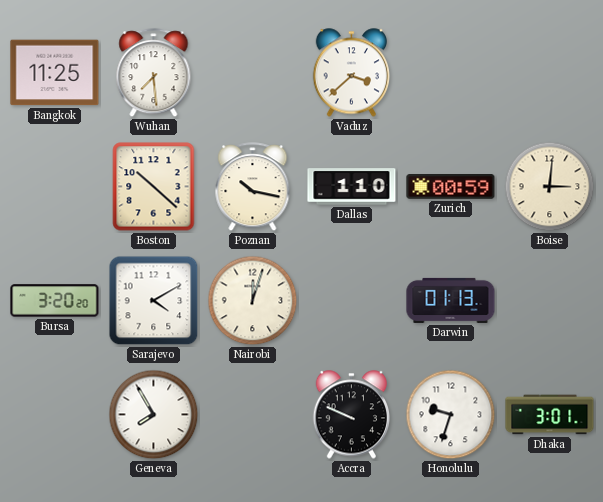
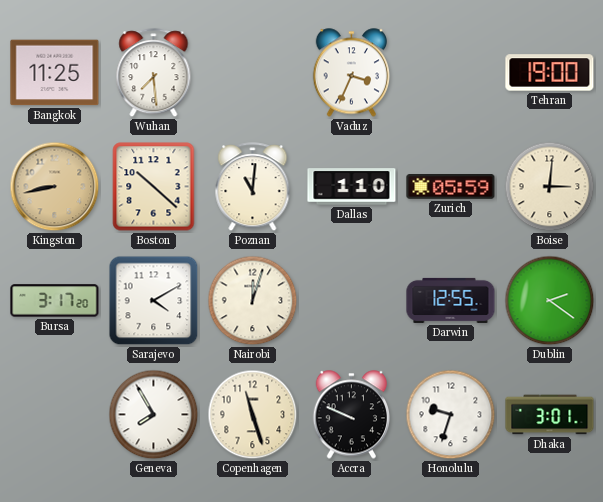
Vaduz: 3:38 -> 3:34 (352, 73)
Tehran: none -> 19:00 (550, 73)
Kingston: none -> 8:43 (55, 187)
Poznan: 10:17 -> 11:01 (253, 187)
Zurich: 00:59 -> 05:59 (451, 187)
Bursa: 3:20 -> 3:17 (55, 301)
Darwin: 01:13 -> 12:55 (451, 300)
Dublin: none -> 2:21 (550, 301)
Copenhagen: none -> 11:27 (253, 415)
